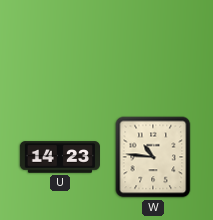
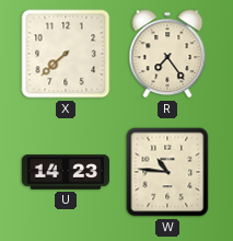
X: none -> 7:38 (66, 54)
R: none -> 7:24 (167, 54)
